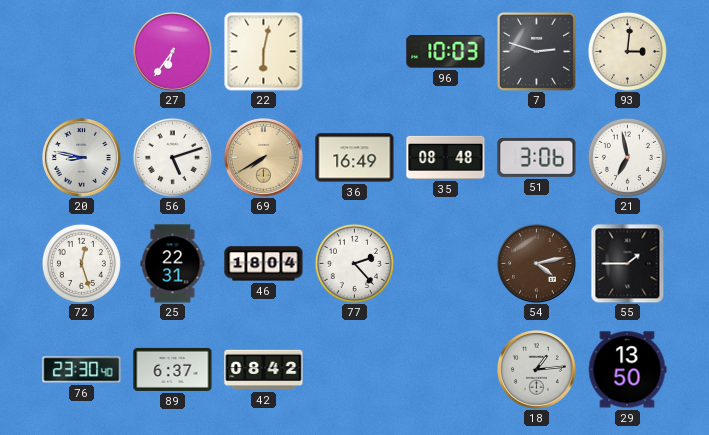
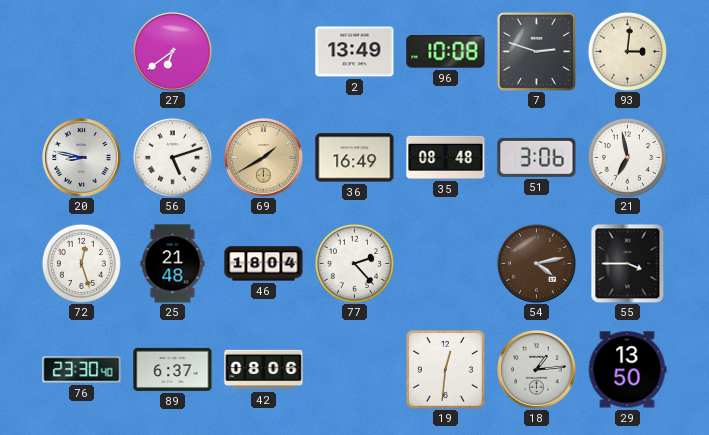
27: 6:36 -> 6:39 (173, 52)
22: 6:02 -> none (264, 52)
2: none -> 13:49 (355, 52)
96: 10:03 -> 10:08 (446, 52)
69: 7:40 -> 1:40 (264, 158)
25: 22:31 -> 21:48 (173, 264)
55: 1:45 -> 3:45 (628, 263)
42: 08:42 -> 08:06 (264, 370)
19: none -> 12:31 (446, 370)
